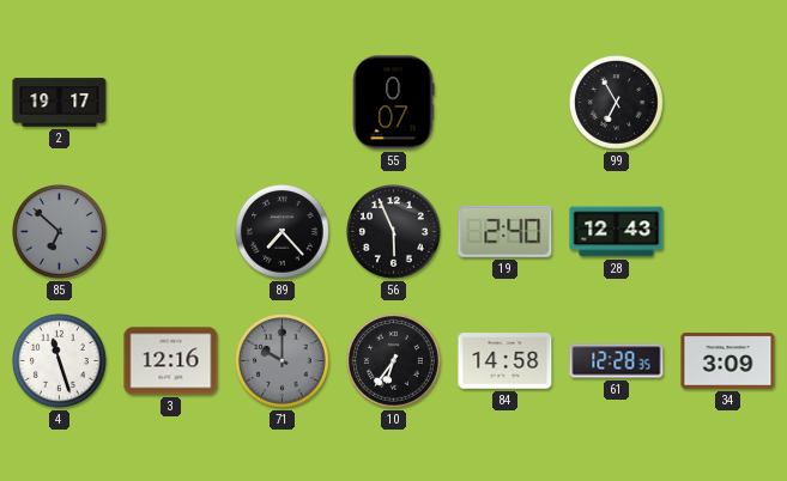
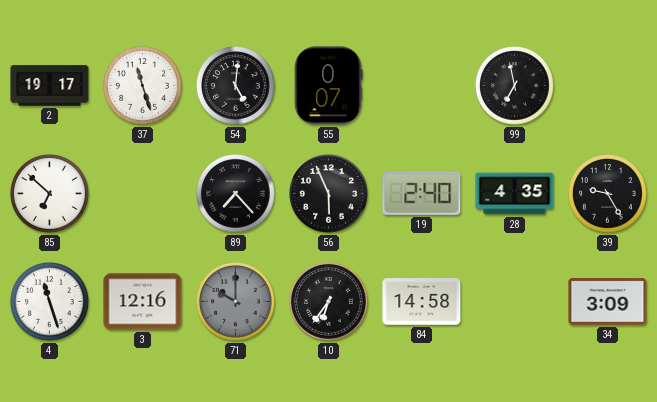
37: none -> 11:27 (143, 86)
54: none -> 5:01 (236, 86)
99: 6:55 -> 6:58 (515, 86)
85 dial: grey -> white (50, 194)
28: 12:43 -> 4:35 (515, 194)
39: none -> 9:25 (608, 194)
61: 12:28 -> none (617, 361)
